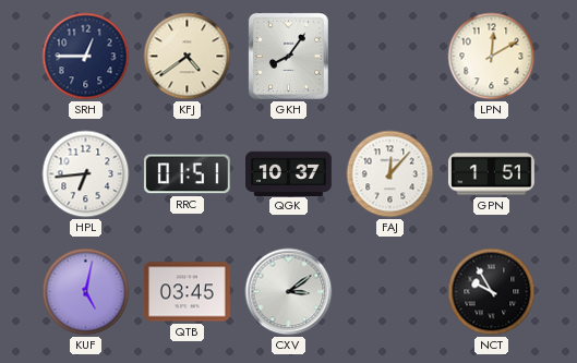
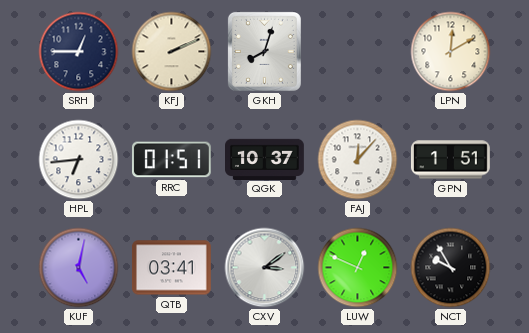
KFJ: 4:39 -> 2:11 (172, 52)
GKH: 8:06 -> 8:03 (264, 51)
QTB: 03:45 -> 03:41 (172, 268)
LUW: none -> 12:49 (358, 268)
